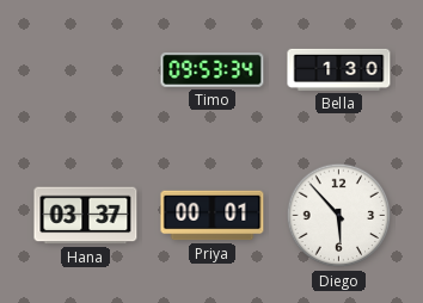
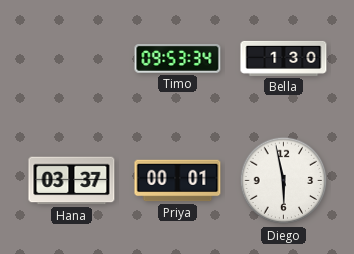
Diego: 5:53 -> 5:58 (284, 181)
